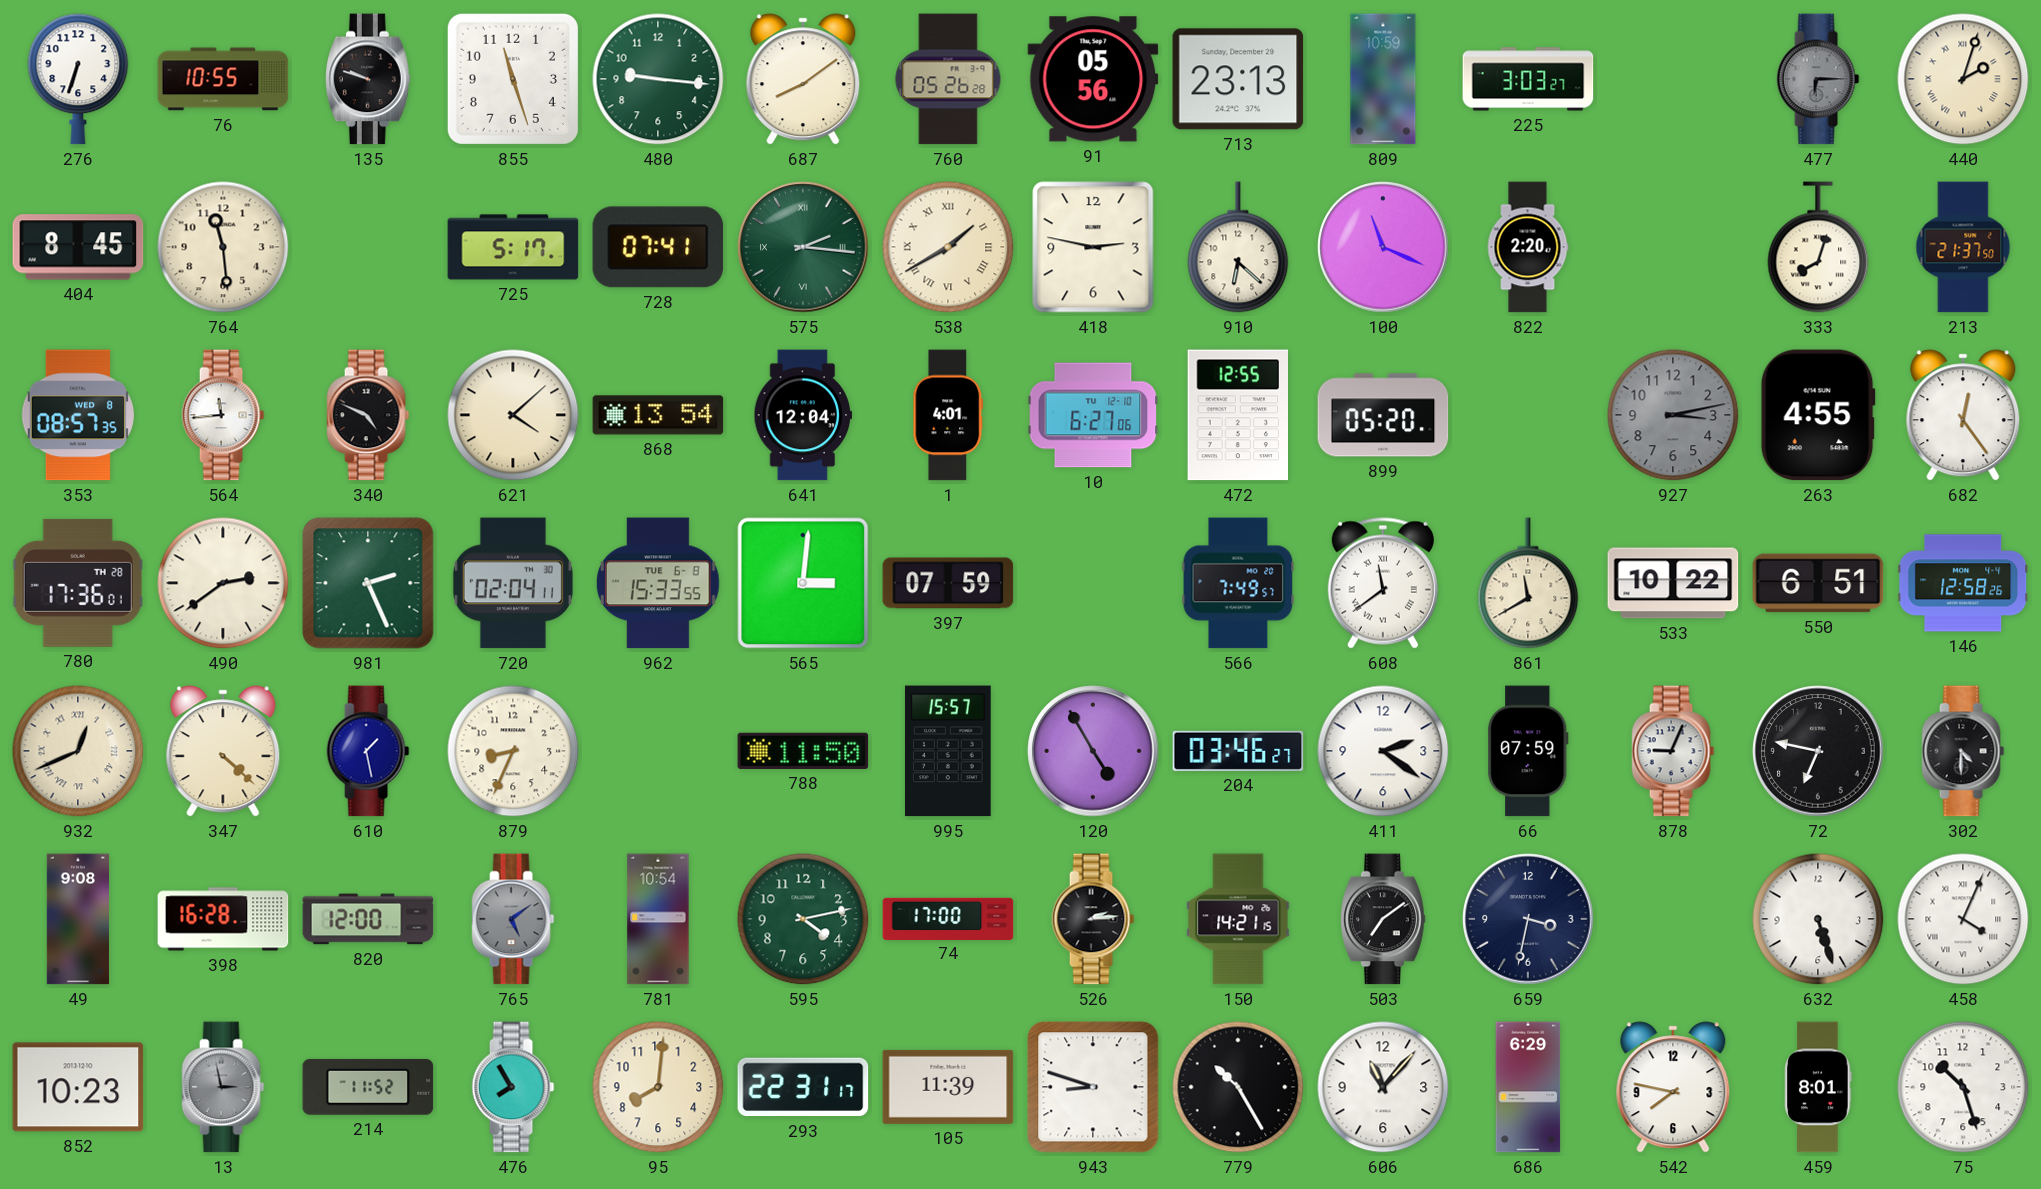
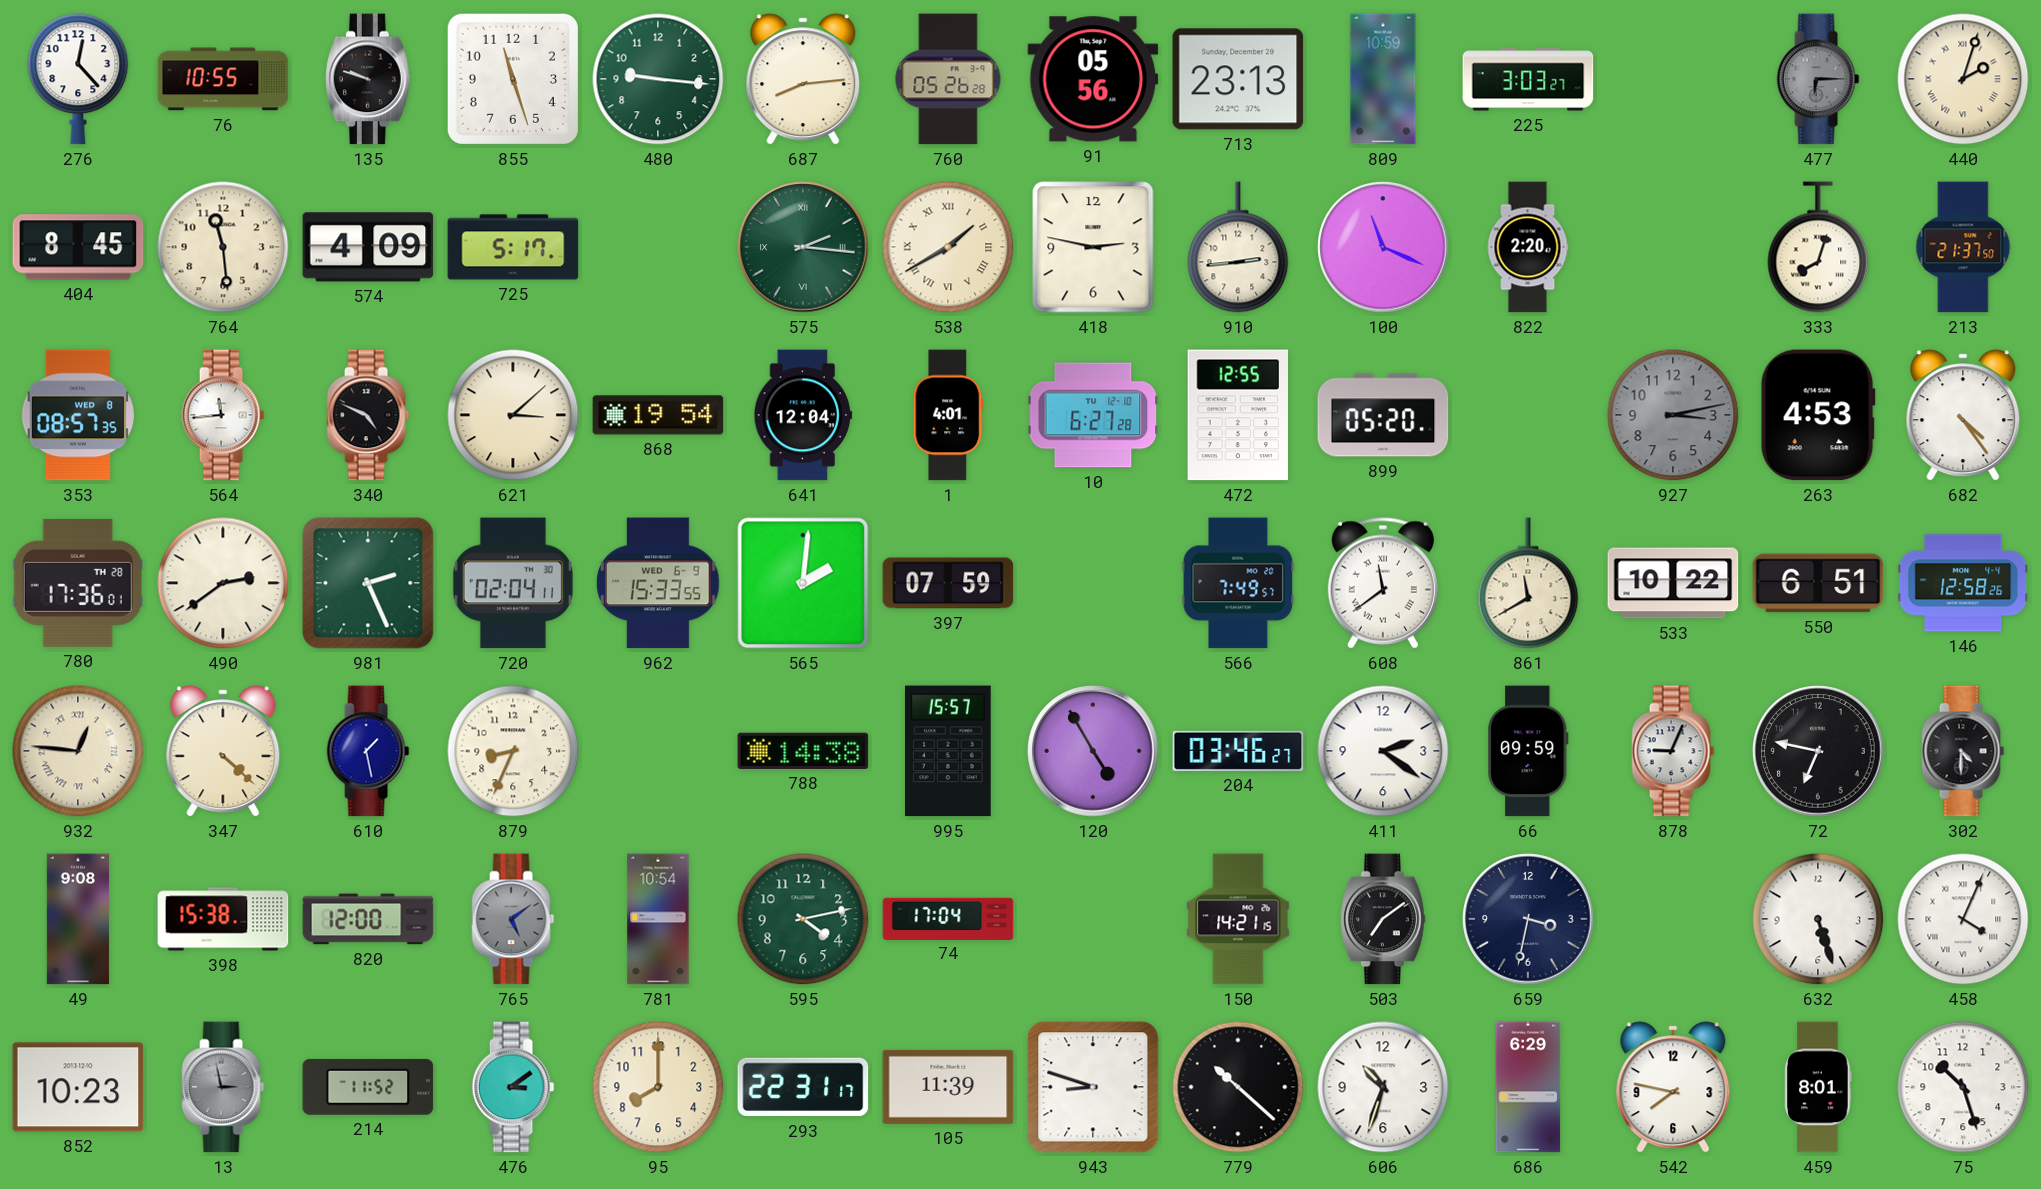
276: 6:33 -> 12:23 (78, 79)
687: 8:09 -> 8:14 (803, 79)
574: none -> 4:09 (368, 247)
728: 07:41 -> none (658, 247)
910: 6:22 -> 2:44 (1238, 247)
621: 4:08 -> 3:08 (513, 415)
868: 13:54 -> 19:54 (658, 415)
10: 6:27:06 -> 6:27:28 (1093, 415)
263: 4:55 -> 4:53 (1818, 415)
682: 12:24 -> 4:24 (1963, 415)
962 date: TUE 6-8 -> WED 6-9 (658, 583)
565: 3:01 -> 2:01 (803, 583)
932: 12:41 -> 12:46 (78, 751)
788: 11:50 -> 14:38 (803, 751)
66: 07:59 -> 09:59 (1528, 751)
398: 16:28 -> 15:38 (223, 919)
74: 17:00 -> 17:04 (948, 918)
526: 2:14 -> none (1093, 919)
476: 7:55 -> 3:09 (513, 1087)
95: 8:01 -> 8:00 (658, 1087)
779: 10:25 -> 10:22 (1238, 1087)
606: 11:07 -> 10:33 (1383, 1087)
